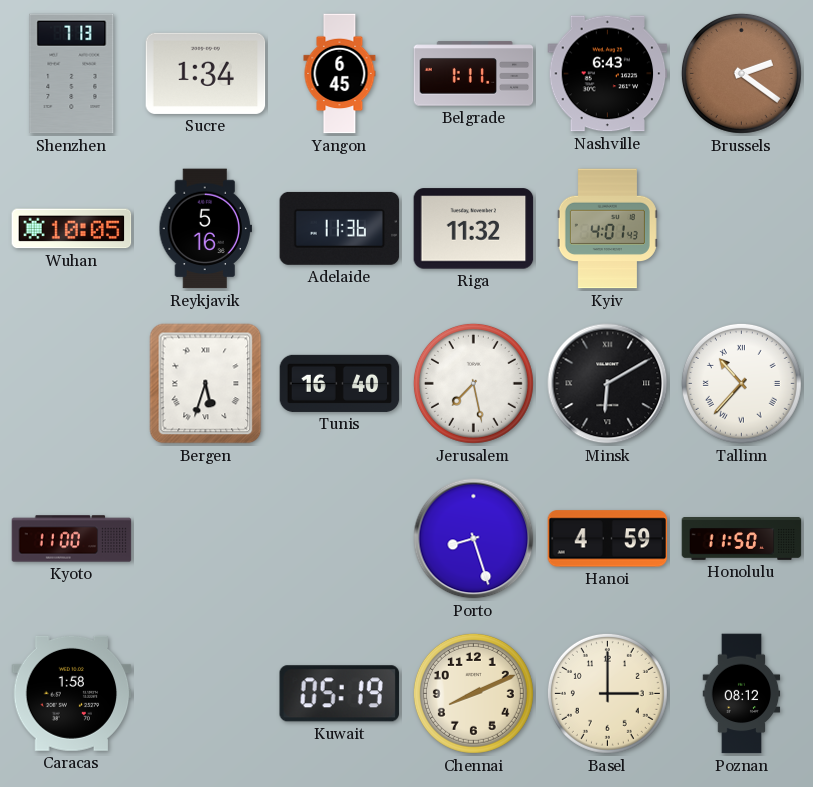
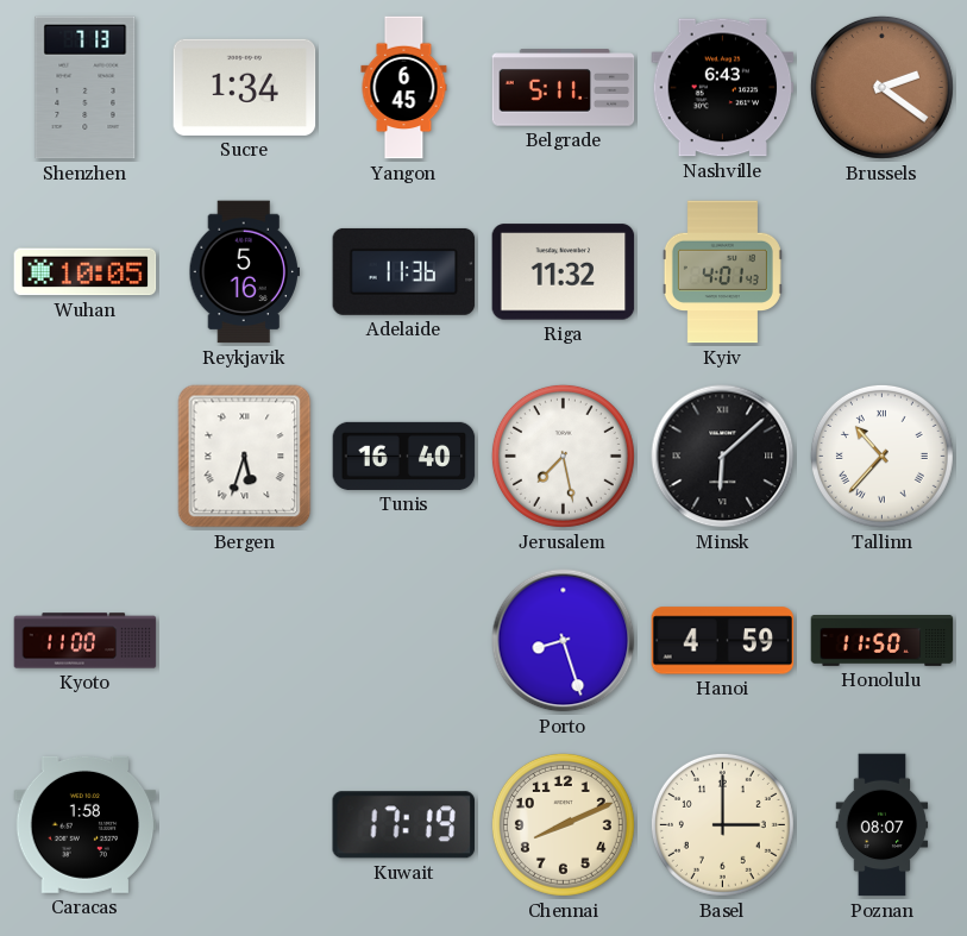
Belgrade: 1:11 -> 5:11 (564, 88)
Minsk: 6:10 -> 6:08 (723, 457)
Kuwait: 05:19 -> 17:19 (403, 825)
Poznan: 08:12 -> 08:07 (883, 825)
